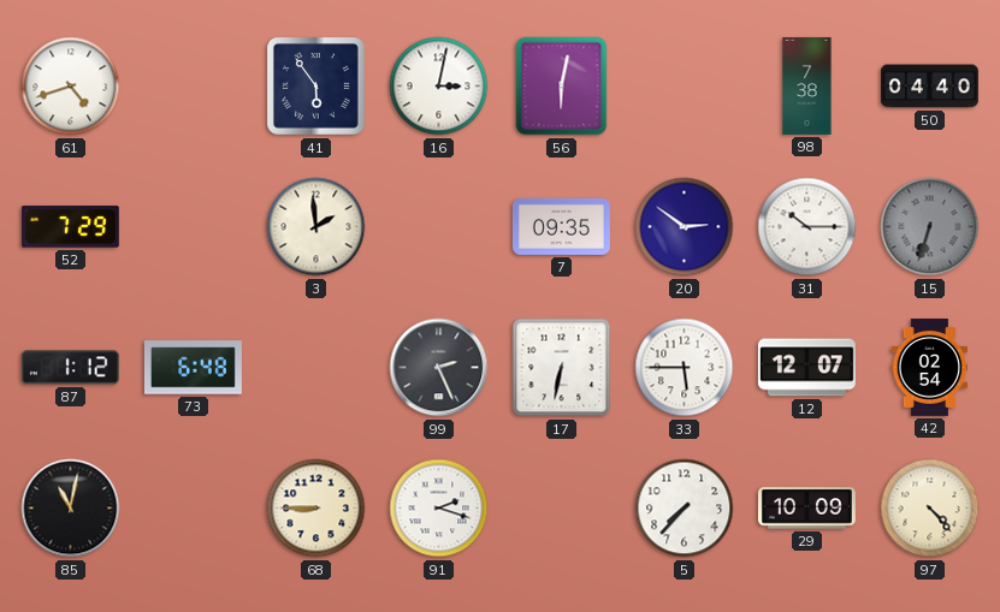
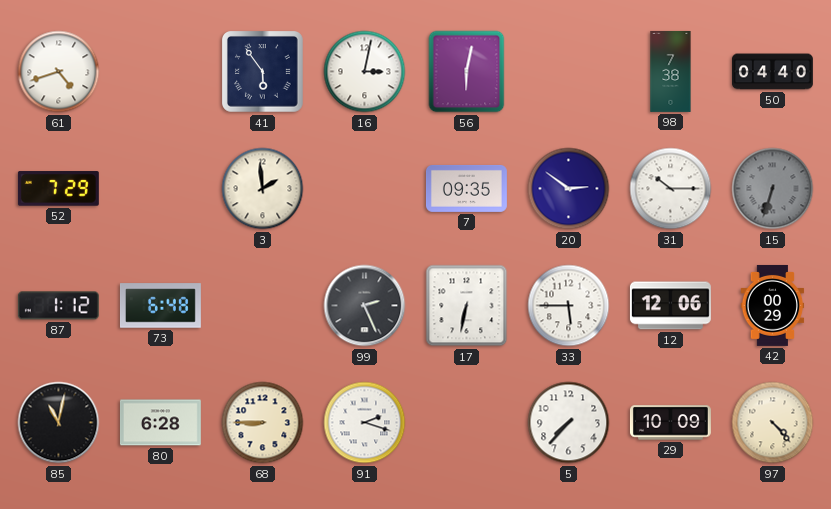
12: 12:07 -> 12:06 (670, 306)
42: 02:54 -> 00:29 (773, 305)
80: none -> 6:28 (160, 423)
